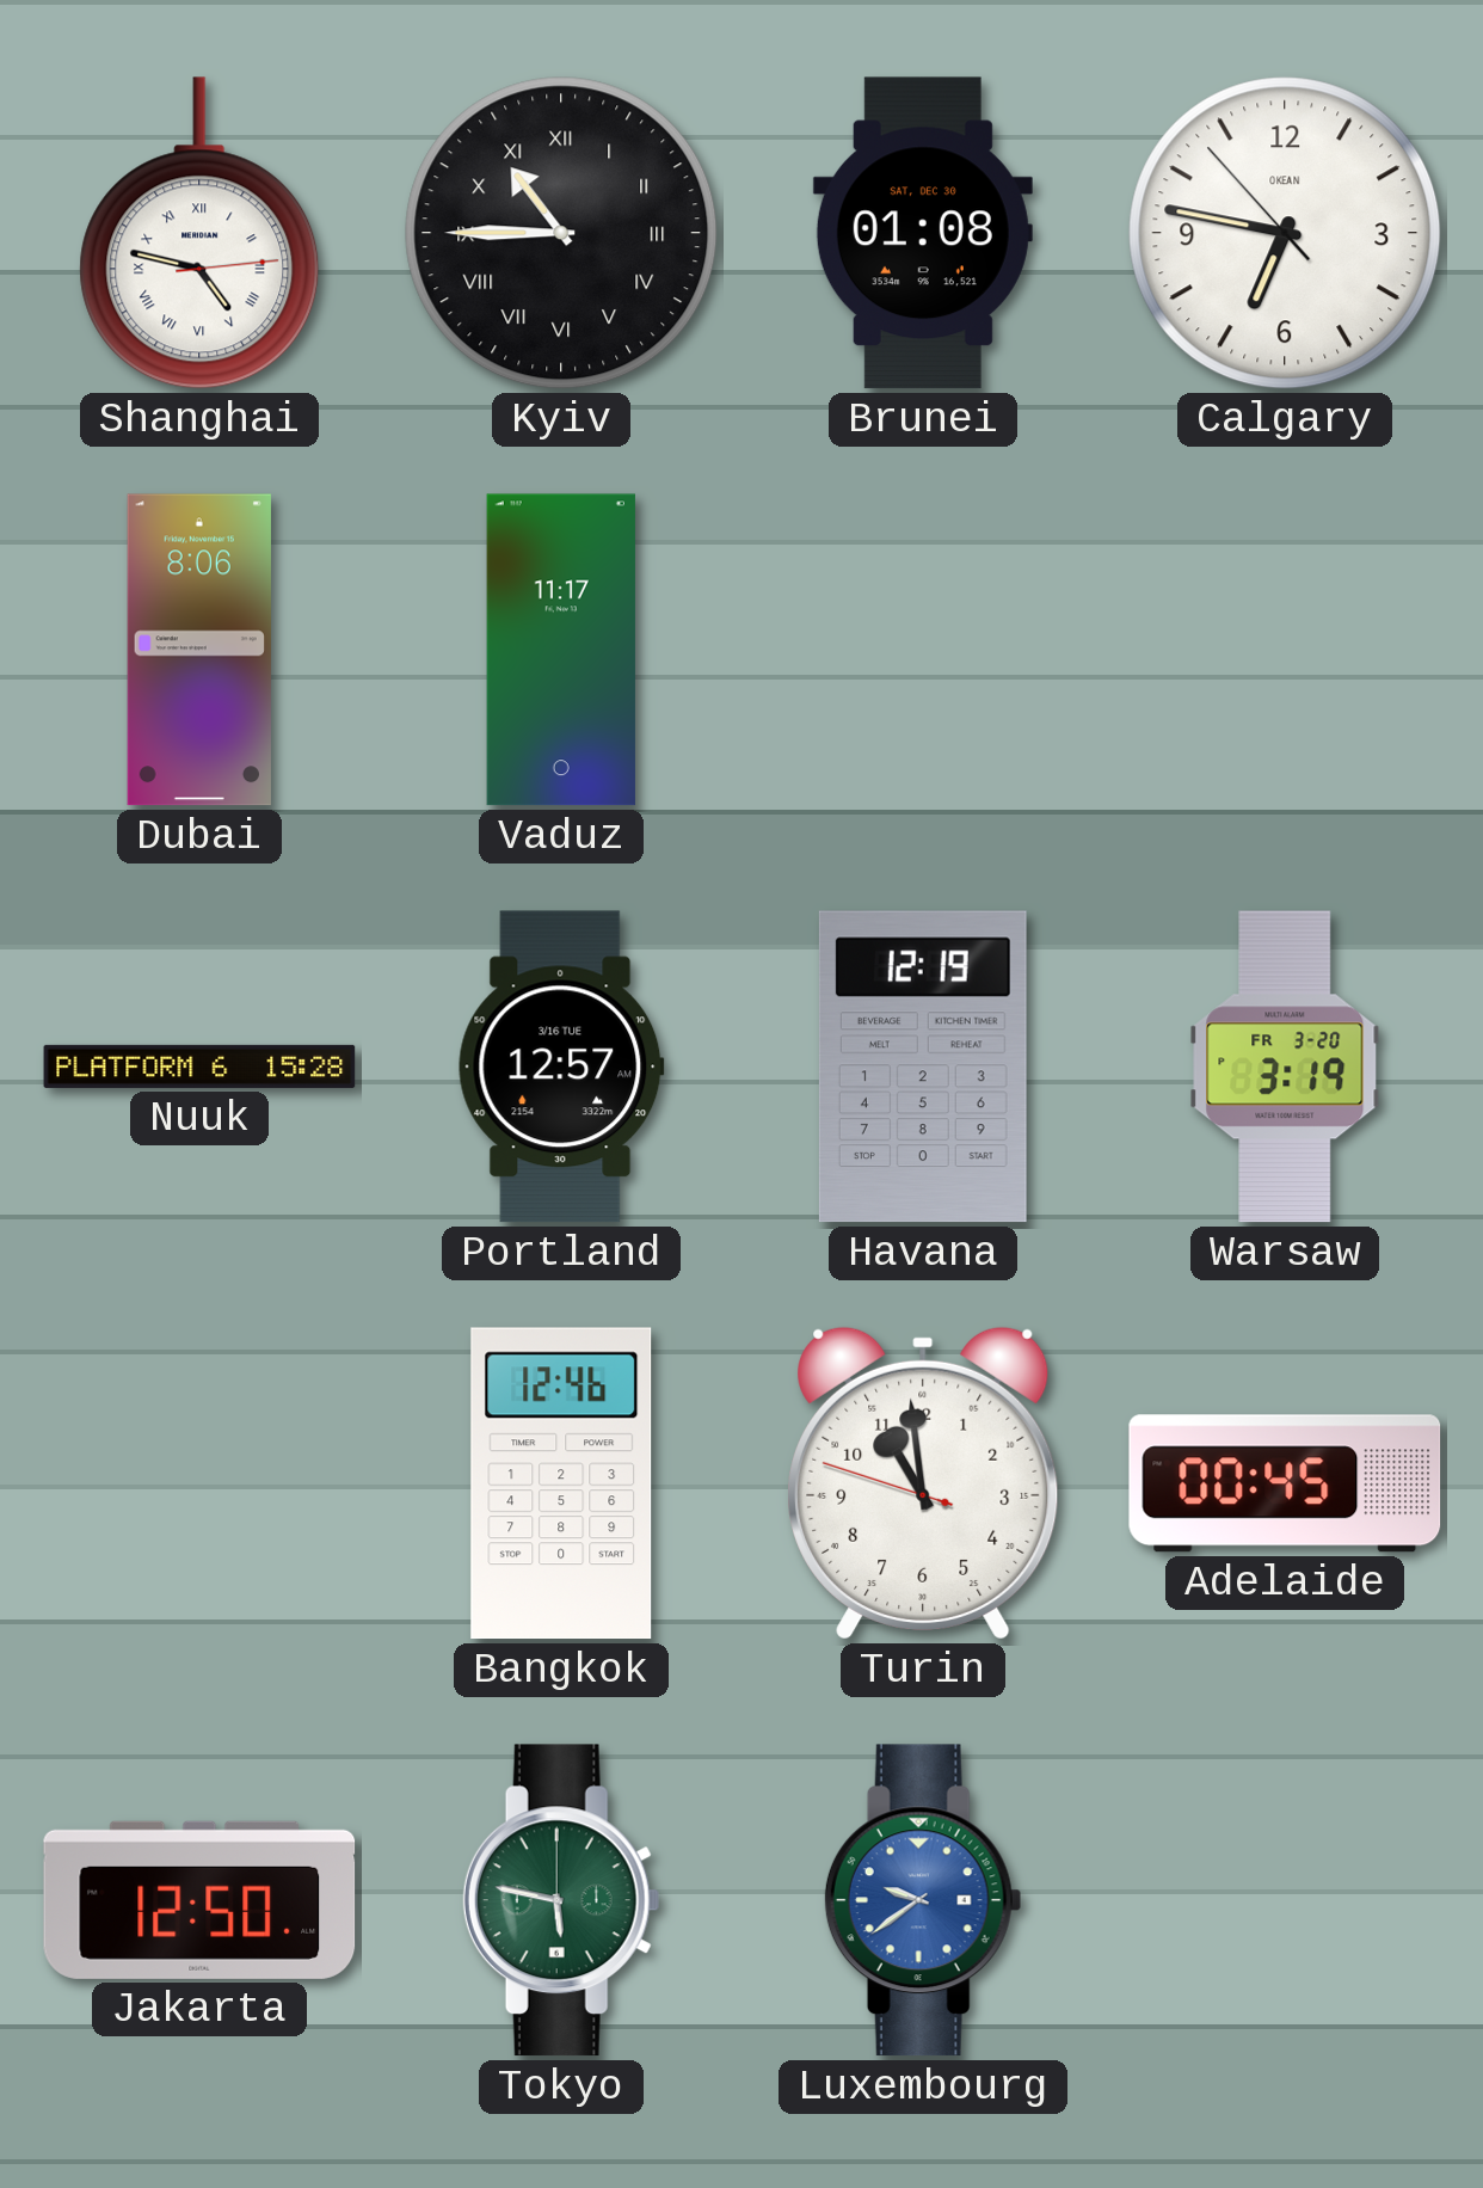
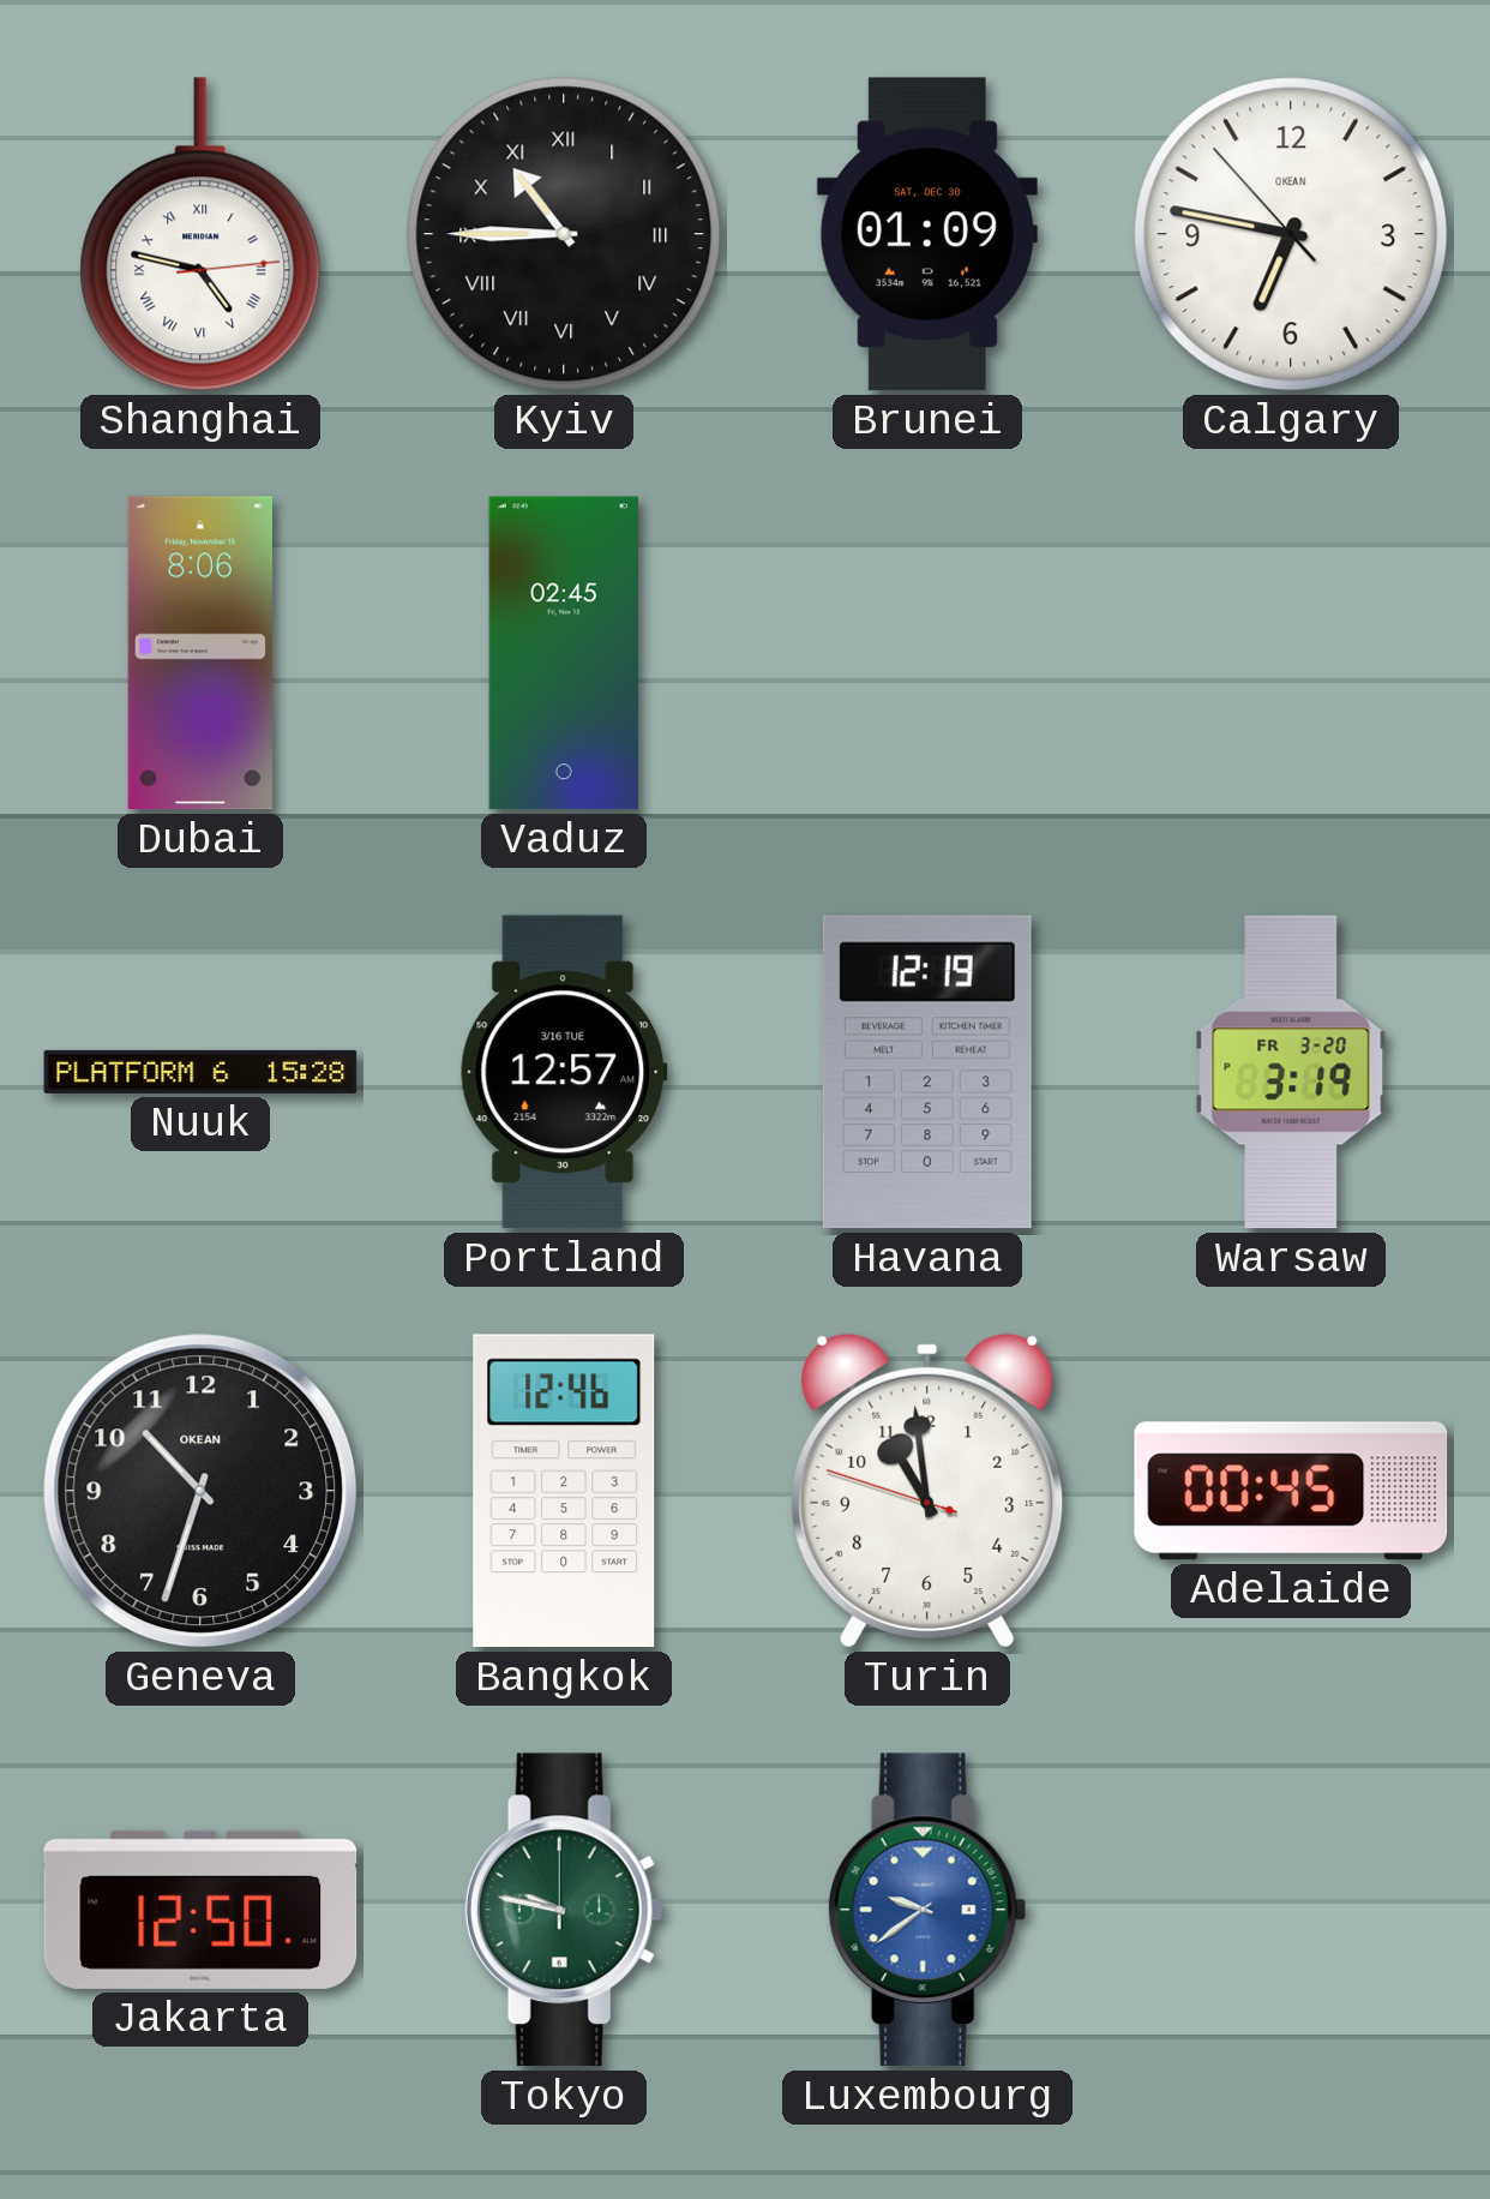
Brunei: 01:08 -> 01:09 (927, 234)
Vaduz: 11:17 -> 02:45 (564, 653)
Geneva: none -> 10:33 (200, 1491)
Tokyo: 5:47 -> 9:47 (564, 1910)
